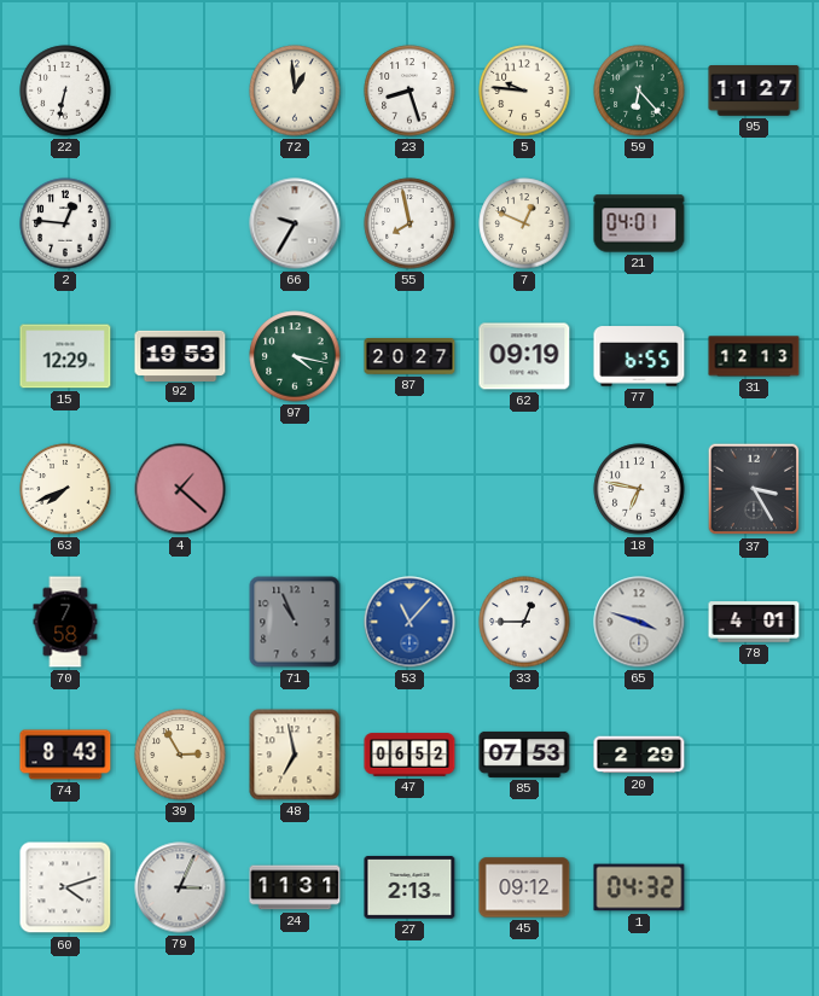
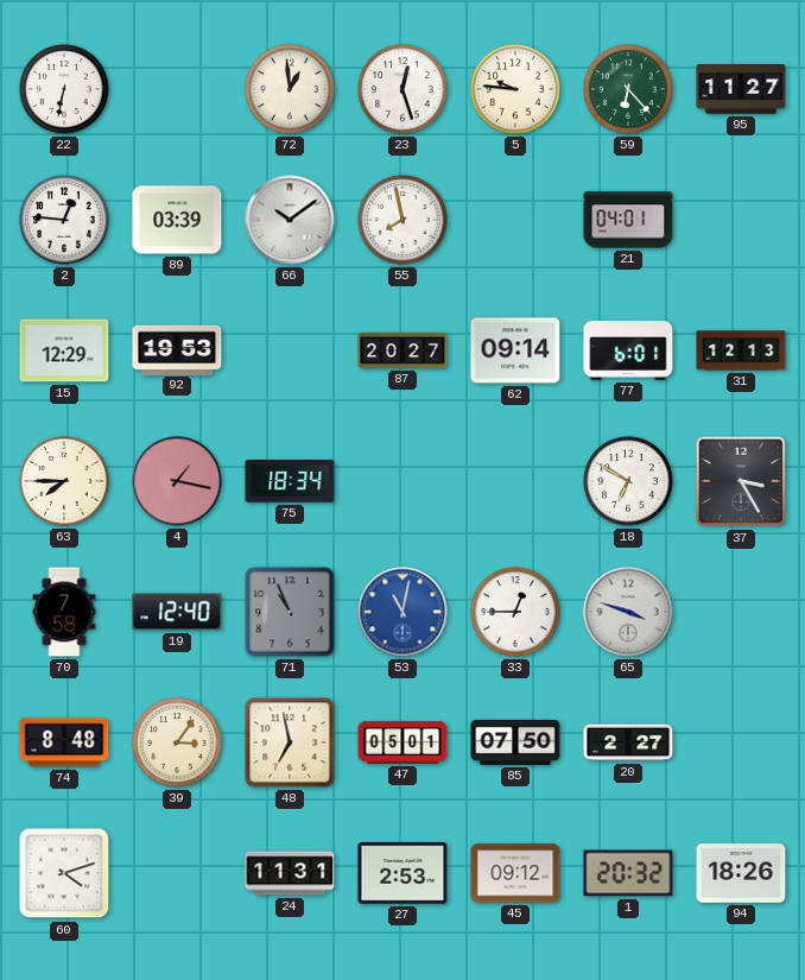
23: 8:27 -> 12:27 (402, 89)
89: none -> 03:39 (177, 220)
66: 9:35 -> 10:09 (290, 220)
7: 12:49 -> none (524, 223)
97: 4:17 -> none (295, 356)
62: 09:19 -> 09:14 (515, 350)
77: 6:55 -> 6:01 (628, 350)
63: 7:41 -> 7:45 (64, 481)
4: 1:22 -> 1:17 (177, 481)
75: none -> 18:34 (290, 482)
18: 6:47 -> 6:50 (628, 481)
19: none -> 12:40 (177, 612)
53: 11:07 -> 11:02 (402, 612)
78: 4:01 -> none (754, 622)
74: 8:43 -> 8:48 (64, 742)
39: 2:55 -> 3:06 (177, 742)
47: 06:52 -> 05:01 (402, 742)
85: 07:53 -> 07:50 (515, 742)
20: 2:29 -> 2:27 (628, 742)
79: 3:04 -> none (180, 887)
27: 2:13 -> 2:53 (402, 873)
1: 04:32 -> 20:32 (628, 873)
94: none -> 18:26 (741, 873)
